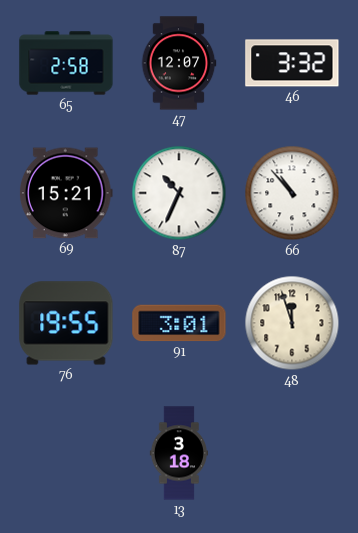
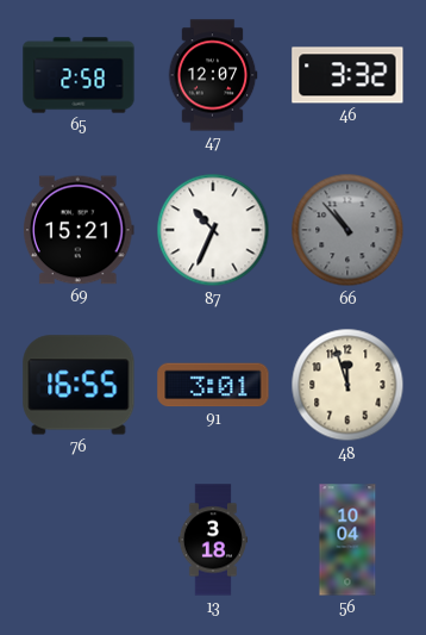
66 dial: white -> grey (347, 230)
76: 19:55 -> 16:55 (79, 385)
56: none -> 10:04 (347, 540)
